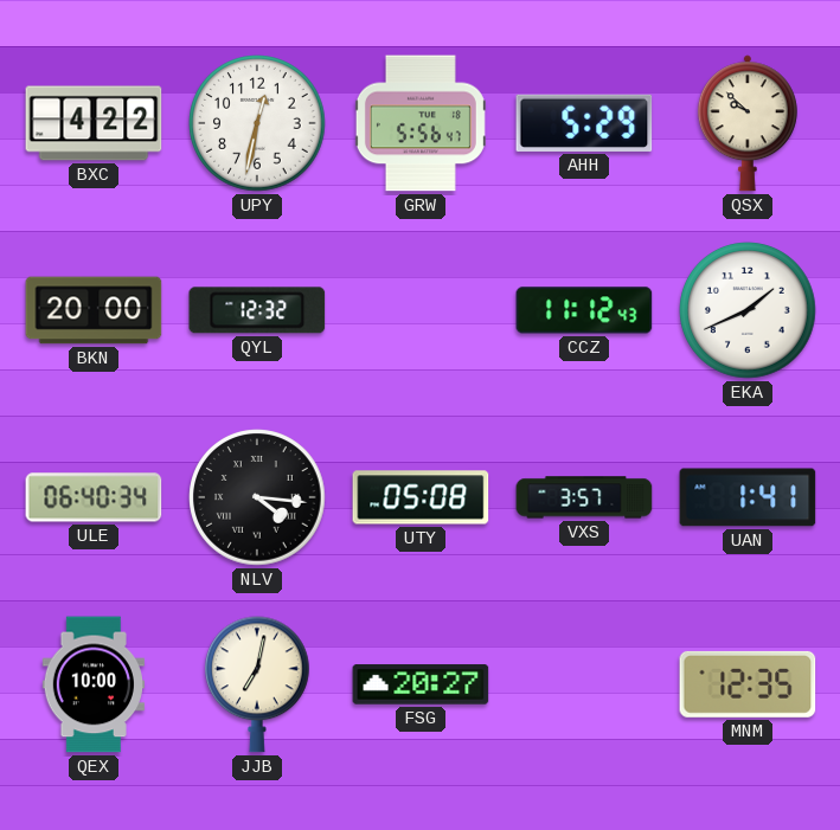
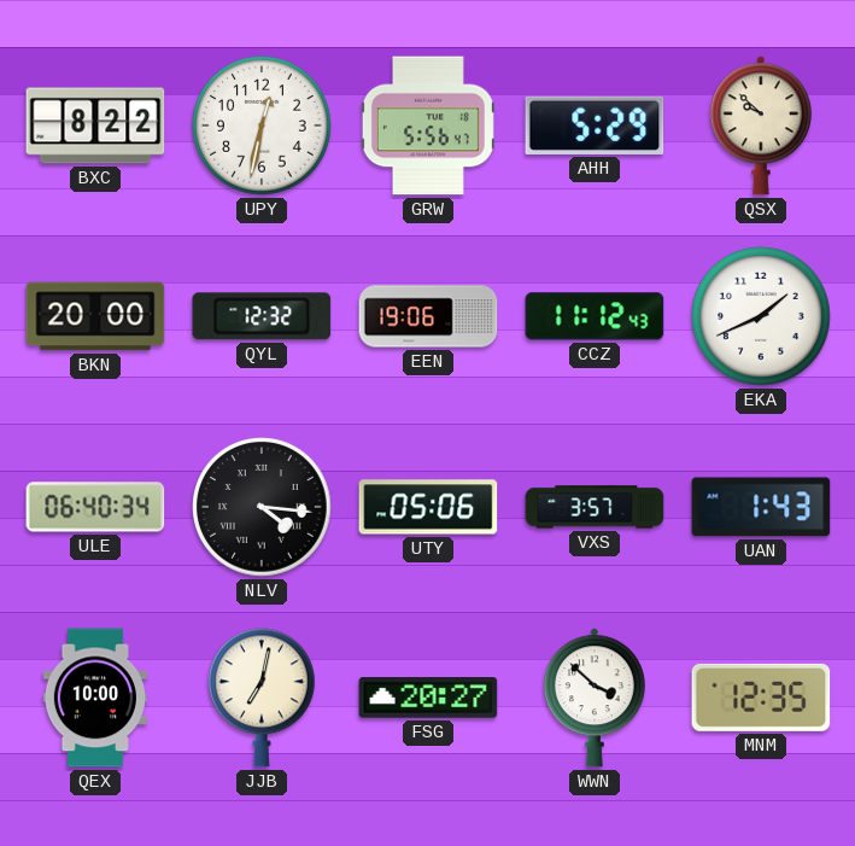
BXC: 4:22 -> 8:22 (95, 126)
EEN: none -> 19:06 (428, 316)
UTY: 05:08 -> 05:06 (428, 507)
UAN: 1:41 -> 1:43 (761, 507)
WWN: none -> 3:52 (595, 698)
